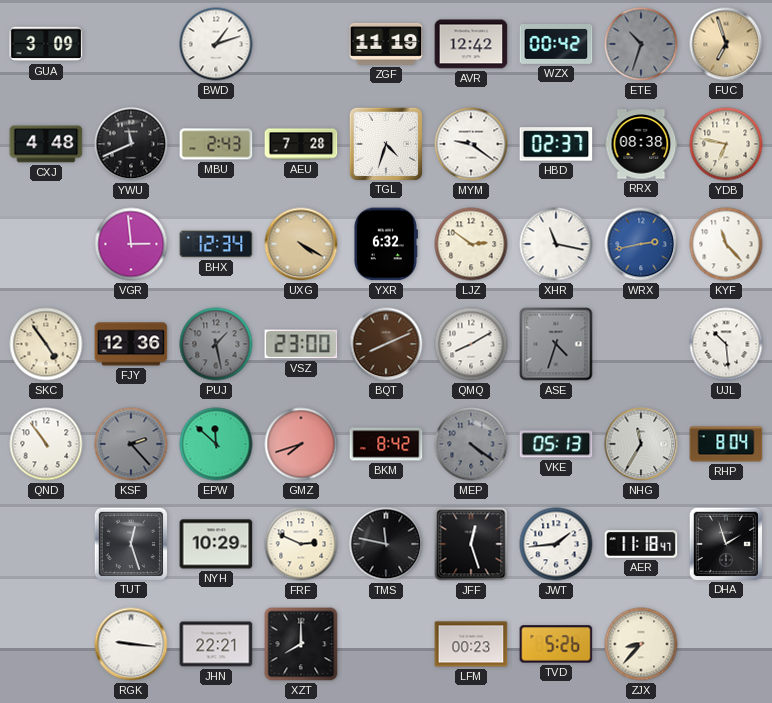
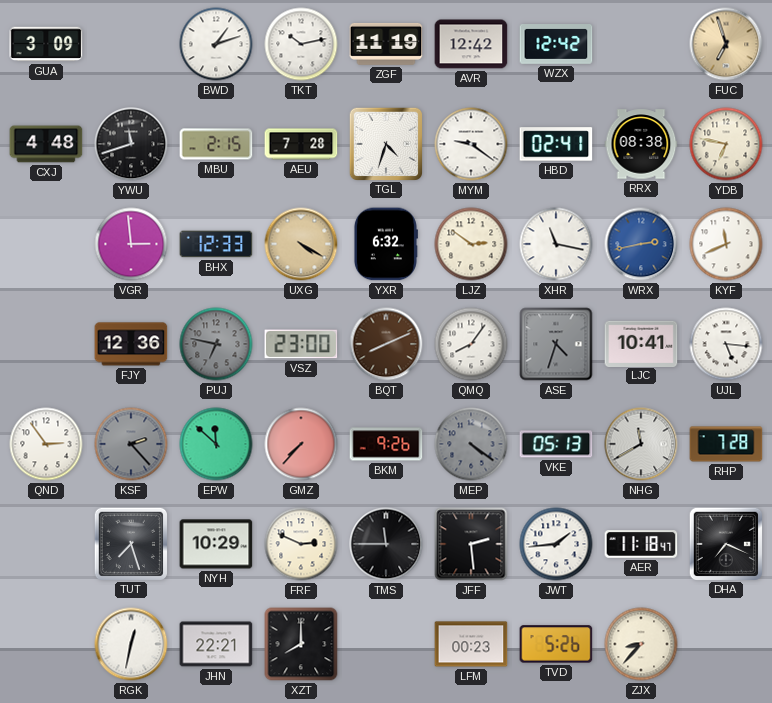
TKT: none -> 10:13 (301, 44)
WZX: 00:42 -> 12:42 (556, 45)
ETE: 10:33 -> none (641, 44)
YWU: 11:41 -> 11:42 (131, 144)
MBU: 2:43 -> 2:15 (216, 144)
HBD: 02:37 -> 02:41 (556, 144)
BHX: 12:34 -> 12:33 (216, 244)
KYF: 11:23 -> 11:41 (726, 244)
SKC: 4:54 -> none (46, 344)
PUJ: 1:28 -> 6:47 (216, 344)
QMQ: 8:10 -> 8:06 (471, 344)
LJC: none -> 10:41 (641, 343)
UJL: 10:29 -> 5:16 (726, 344)
QND: 10:54 -> 2:54 (46, 444)
GMZ: 7:42 -> 7:37 (301, 444)
BKM: 8:42 -> 9:26 (386, 444)
NHG: 11:35 -> 11:40 (641, 444)
RHP: 8:04 -> 7:28 (726, 444)
TUT: 12:27 -> 7:27 (130, 543)
TMS: 11:47 -> 11:45 (386, 544)
JFF: 12:27 -> 2:29 (471, 544)
DHA: 1:57 -> 7:19 (725, 543)
RGK: 9:16 -> 12:32 (131, 644)
